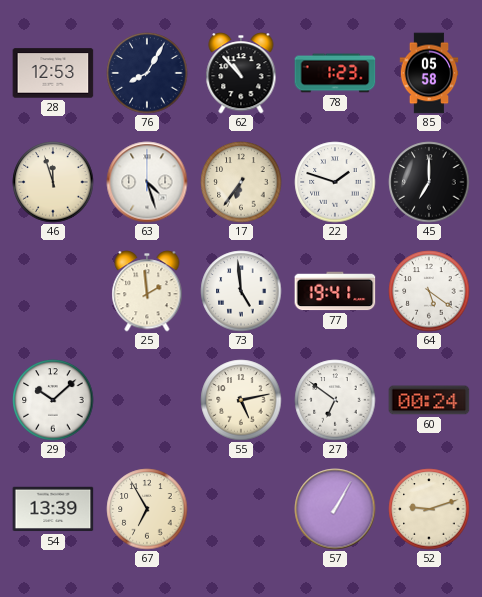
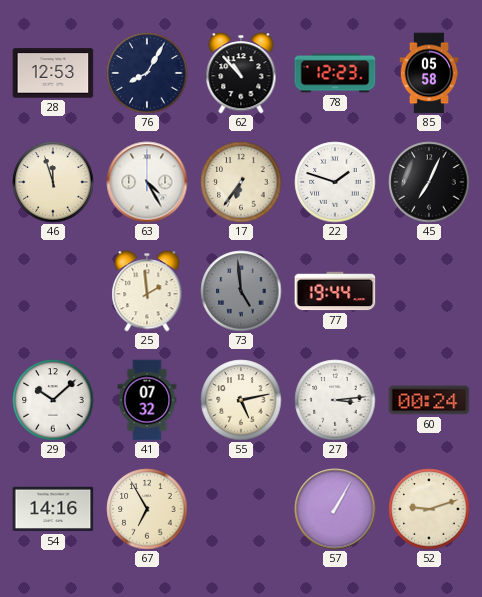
78: 1:23 -> 12:23 (335, 73)
63: 4:27 -> 4:25 (147, 182)
45: 7:00 -> 7:04 (429, 182)
73 dial: white -> grey (241, 291)
77: 19:41 -> 19:44 (335, 291)
64: 5:21 -> none (429, 291)
41: none -> 07:32 (147, 400)
27: 6:51 -> 3:14 (335, 400)
54: 13:39 -> 14:16 (53, 509)
